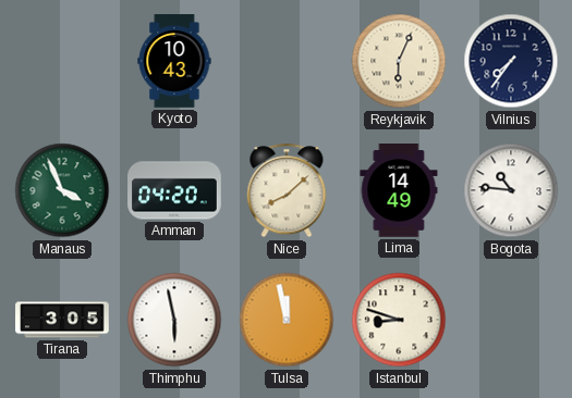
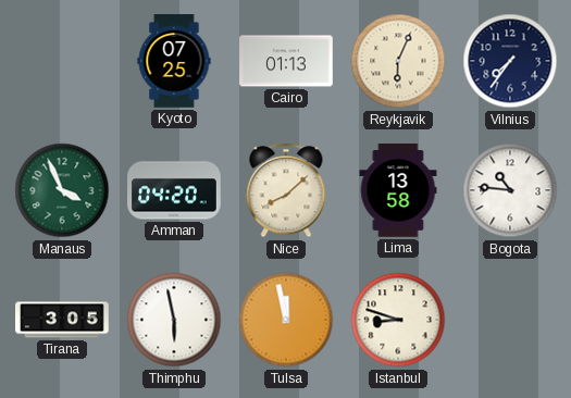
Kyoto: 10:43 -> 07:25 (174, 61)
Cairo: none -> 01:13 (286, 61)
Lima: 14:49 -> 13:58 (398, 190)
